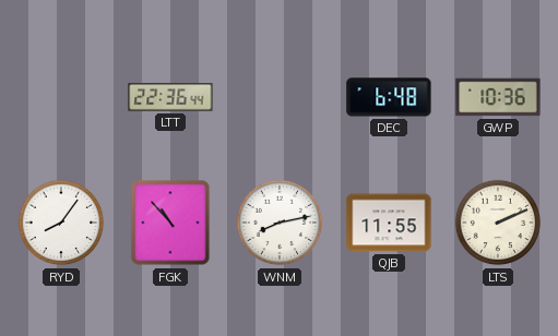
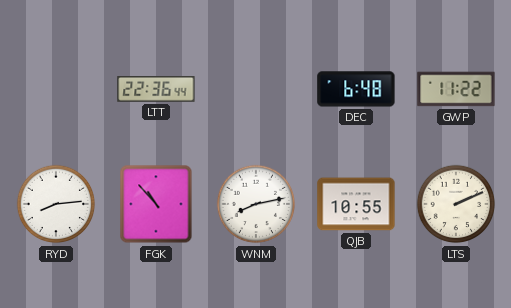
GWP: 10:36 -> 11:22 (456, 89)
RYD: 8:06 -> 8:14 (56, 204)
QJB: 11:55 -> 10:55 (356, 204)
